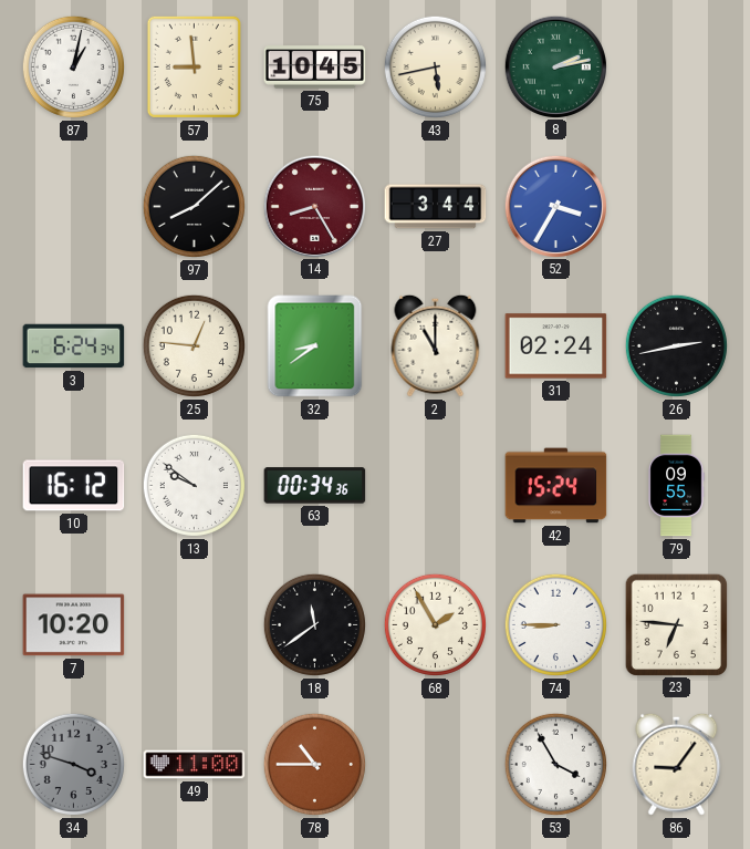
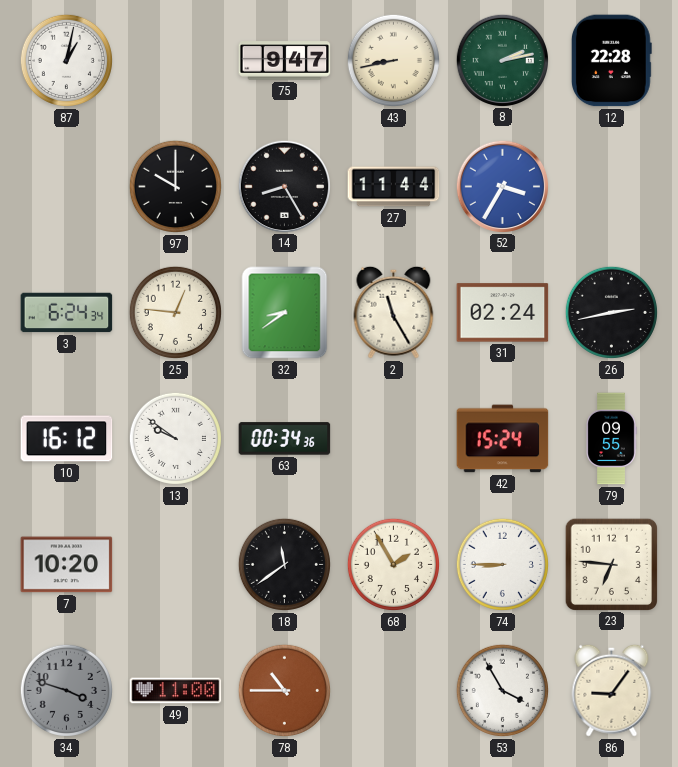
57: 8:59 -> none (194, 66)
75: 10:45 -> 9:47 (285, 61)
43: 5:43 -> 8:43 (393, 60)
12: none -> 22:28 (611, 61)
97: 8:08 -> 10:00 (175, 186)
14 dial: burgundy -> black (284, 186)
27: 3:44 -> 11:44 (394, 187)
2: 11:00 -> 11:25 (394, 312)
